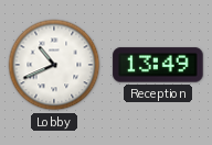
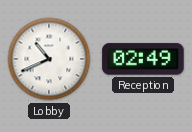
Reception: 13:49 -> 02:49 (143, 59)
